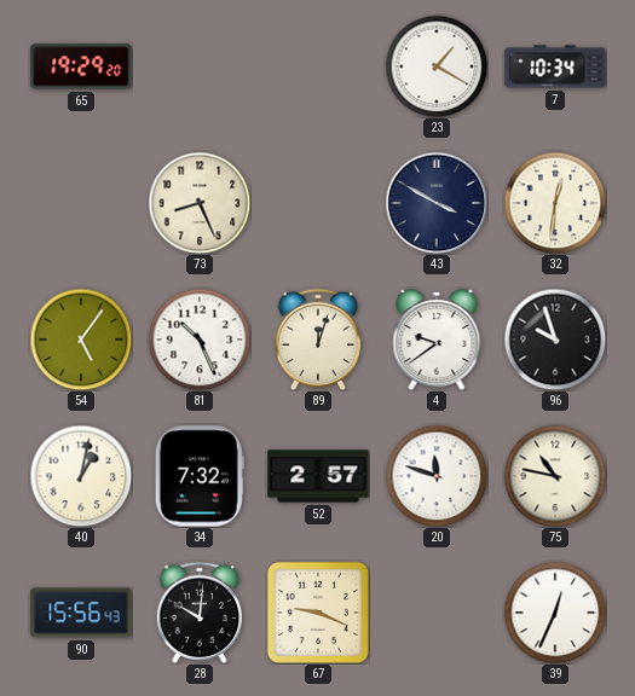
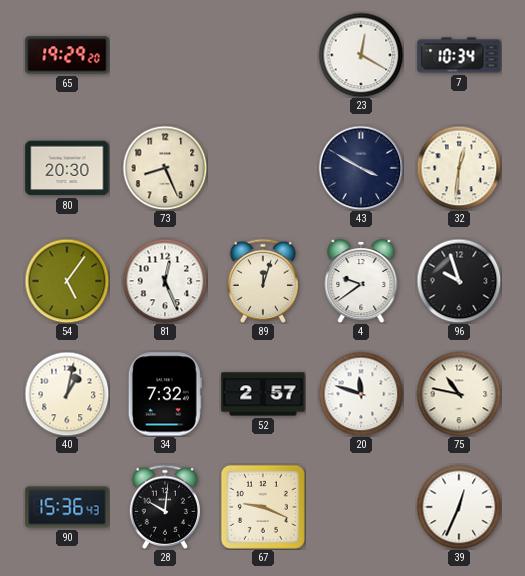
23: 1:20 -> 12:20 (361, 55)
80: none -> 20:30 (67, 168)
81: 10:26 -> 12:26 (165, 281)
90: 15:56 -> 15:36 (67, 507)
